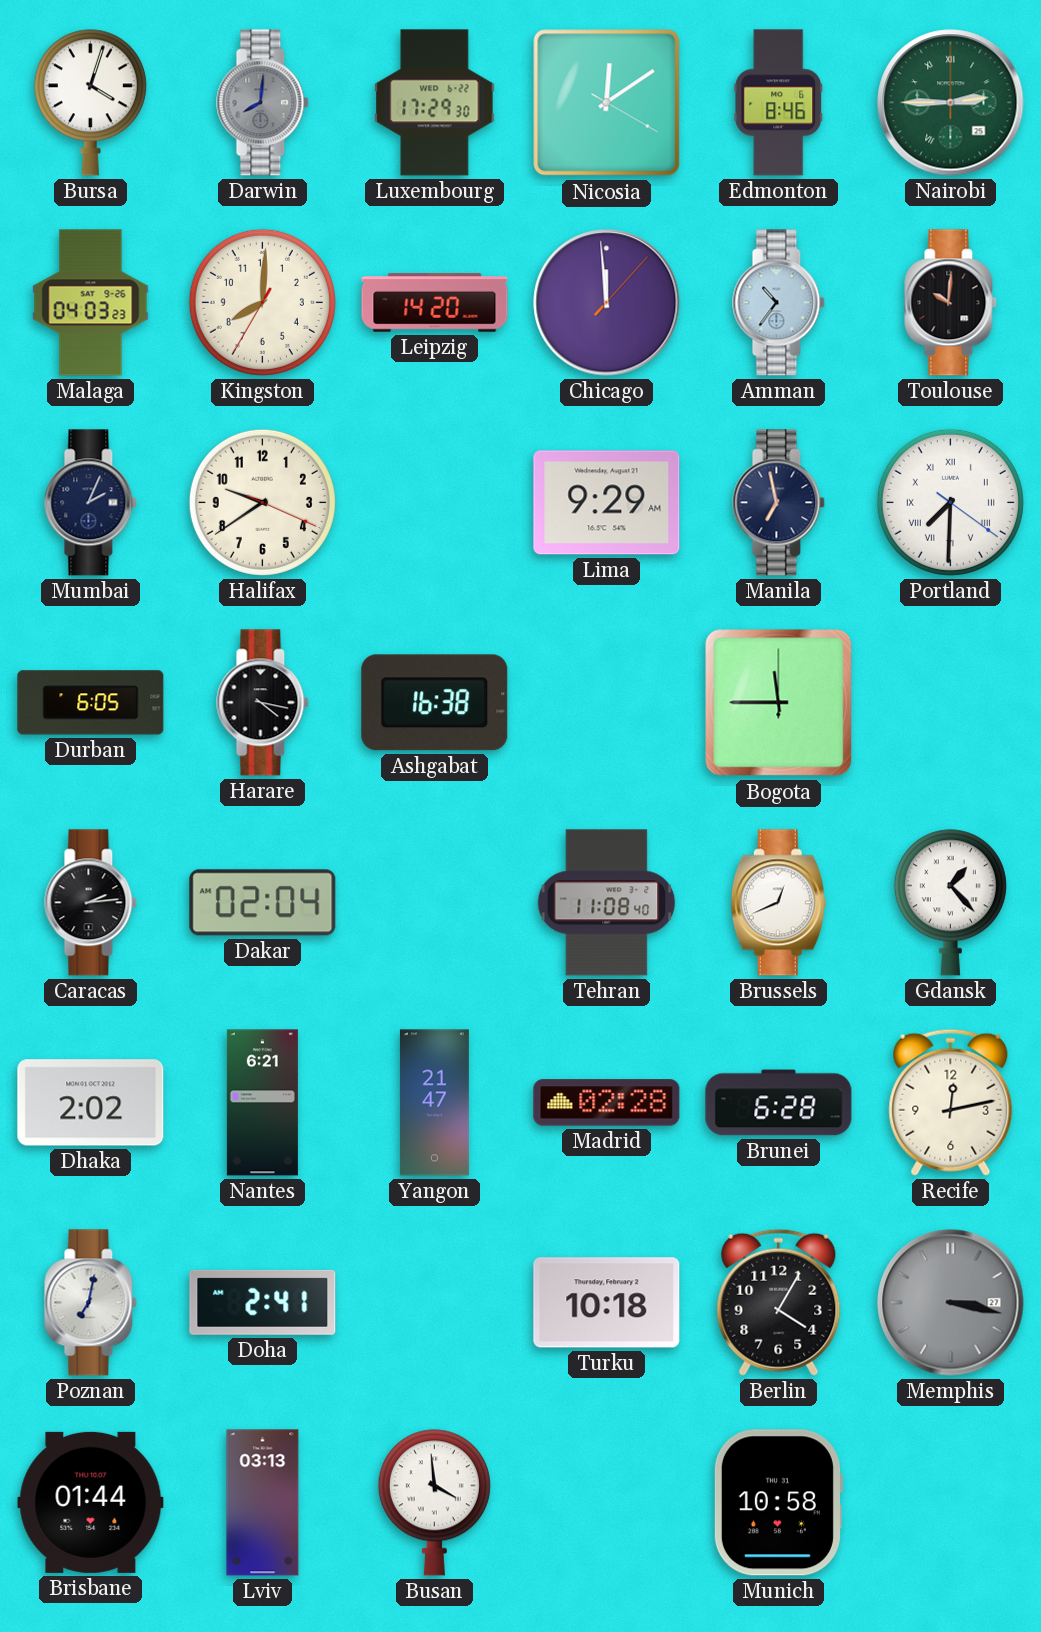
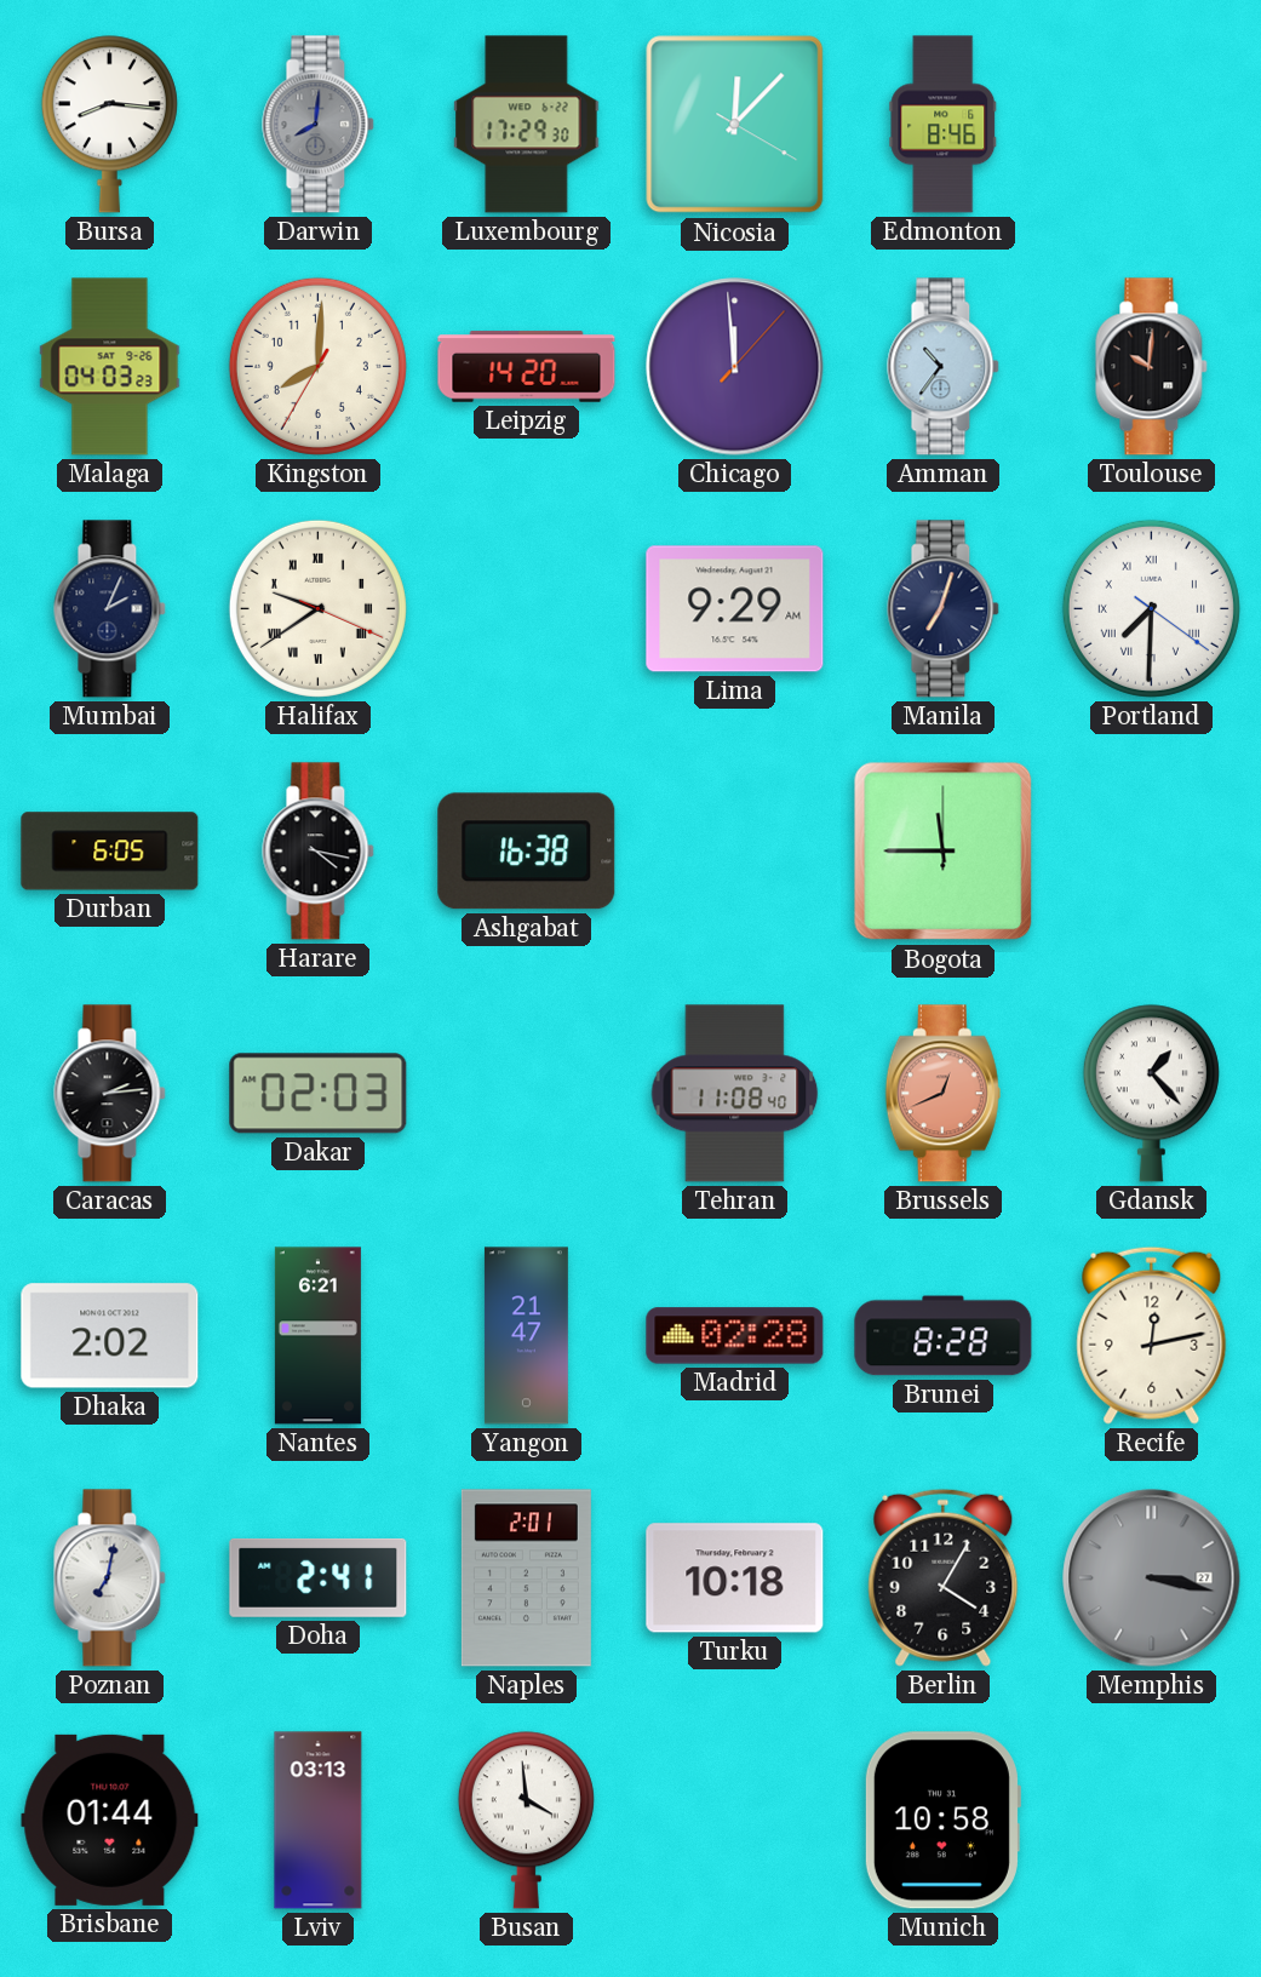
Bursa: 4:03 -> 8:16 (109, 125)
Nicosia: 12:09 -> 12:07 (735, 125)
Nairobi: 2:45 -> none (951, 103)
Halifax numerals: Arabic -> Roman (317, 608)
Manila: 6:58 -> 7:03 (944, 609)
Dakar: 02:04 -> 02:03 (319, 1094)
Brussels dial: white -> salmon (942, 1094)
Brunei: 6:28 -> 8:28 (944, 1336)
Naples: none -> 2:01 (526, 1578)
